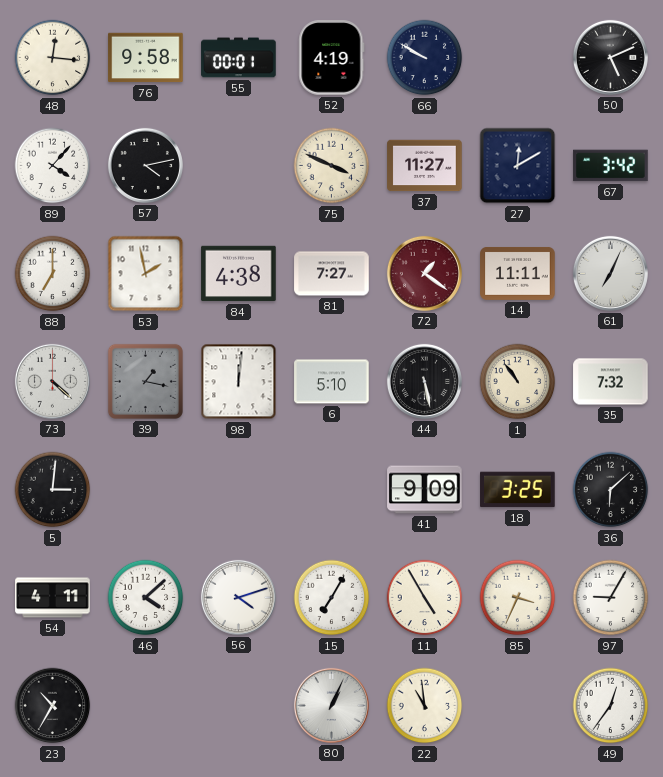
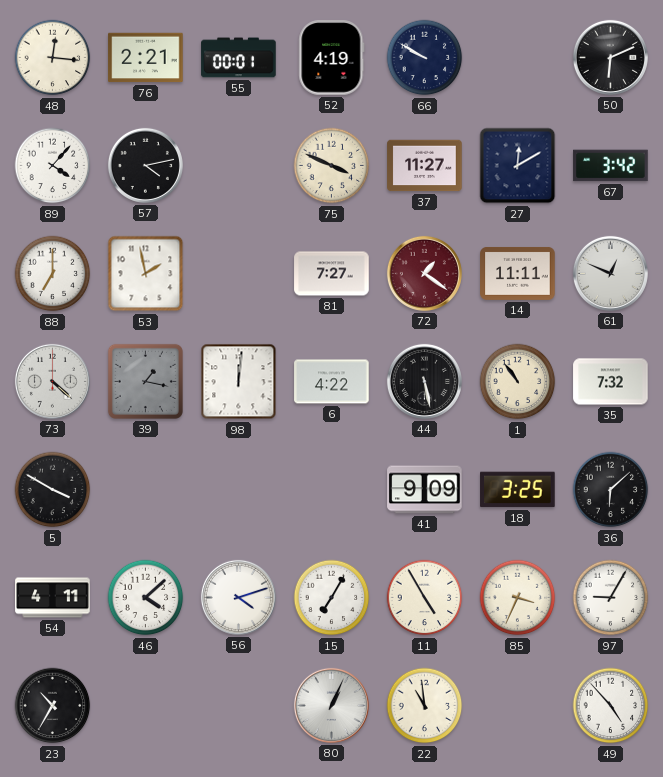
76: 9:58 -> 2:21 (146, 58)
50: 5:11 -> 6:11 (610, 57)
84: 4:38 -> none (239, 274)
61: 7:04 -> 12:49 (610, 273)
6: 5:10 -> 4:22 (332, 382)
5: 3:01 -> 3:50 (53, 490)
49: 12:36 -> 4:53 (611, 706)
